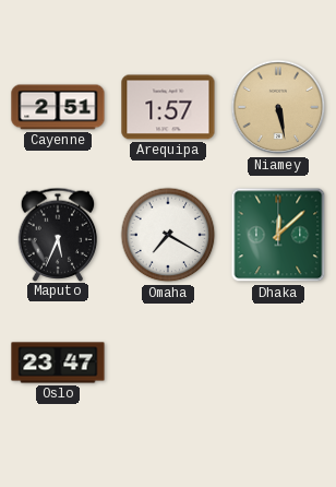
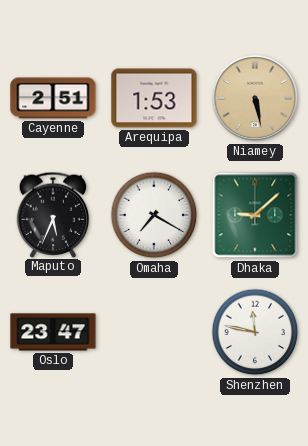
Arequipa: 1:57 -> 1:53 (154, 98)
Dhaka: 12:08 -> 9:08 (255, 215)
Shenzhen: none -> 11:47 (255, 332)
